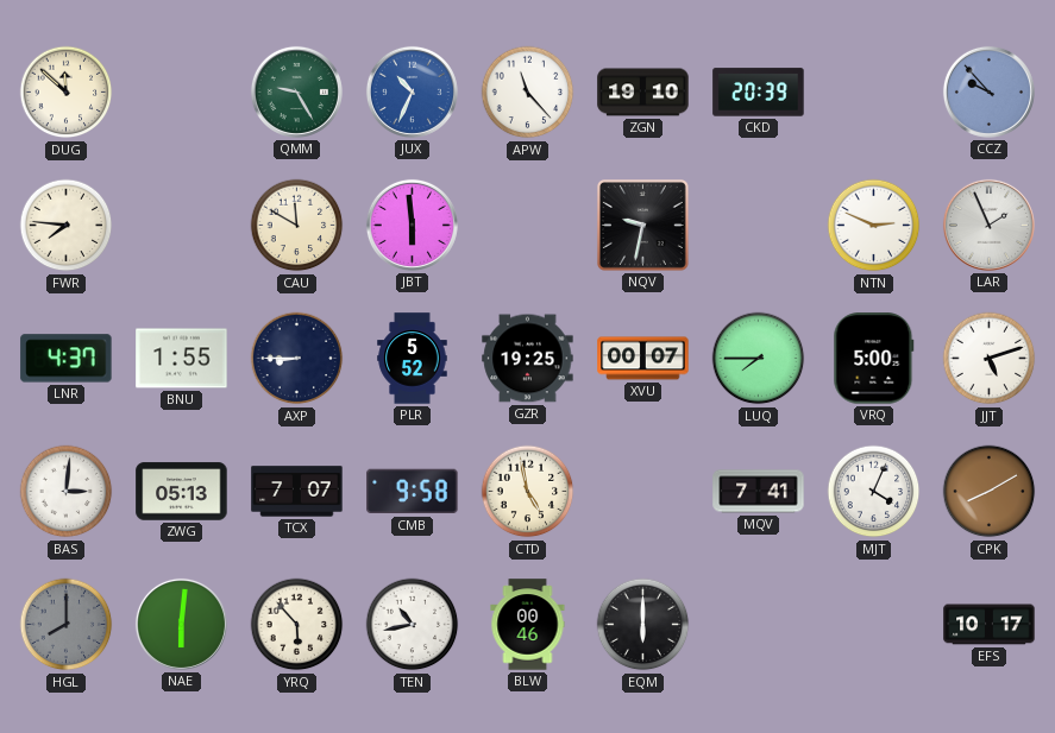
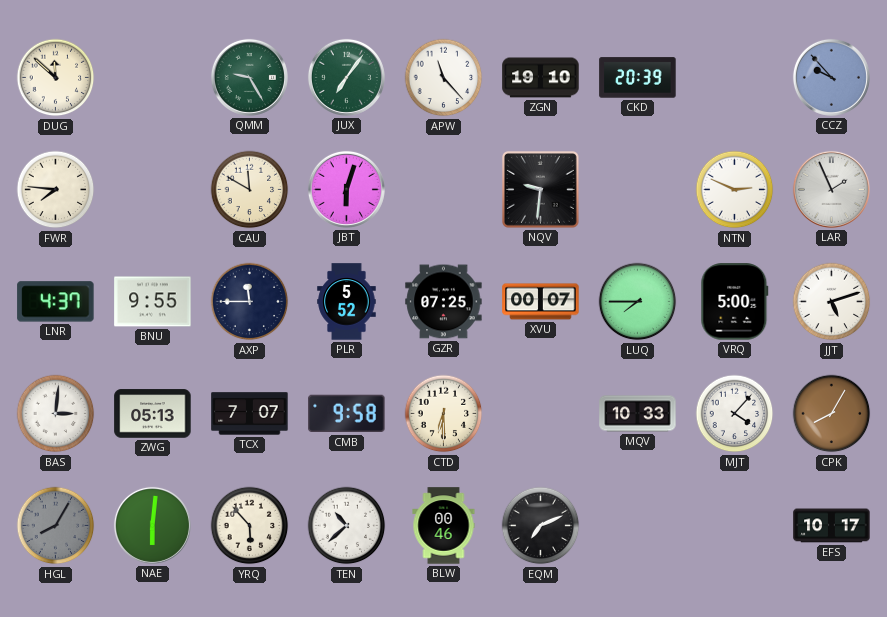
JUX: 10:34 -> 7:06 (346, 77)
JUX dial: blue -> green (346, 77)
JBT: 5:59 -> 6:03 (346, 189)
NQV: 9:32 -> 9:31 (540, 189)
BNU: 1:55 -> 9:55 (153, 302)
AXP: 8:45 -> 11:45 (250, 302)
GZR: 19:25 -> 07:25 (444, 302)
CTD: 4:58 -> 6:30 (444, 414)
MQV: 7:41 -> 10:33 (638, 414)
MJT: 4:04 -> 4:07 (735, 414)
CPK: 8:10 -> 8:05 (832, 414)
HGL: 8:00 -> 8:05 (56, 526)
TEN: 10:43 -> 10:38 (347, 526)
EQM: 6:00 -> 7:11 (541, 526)
